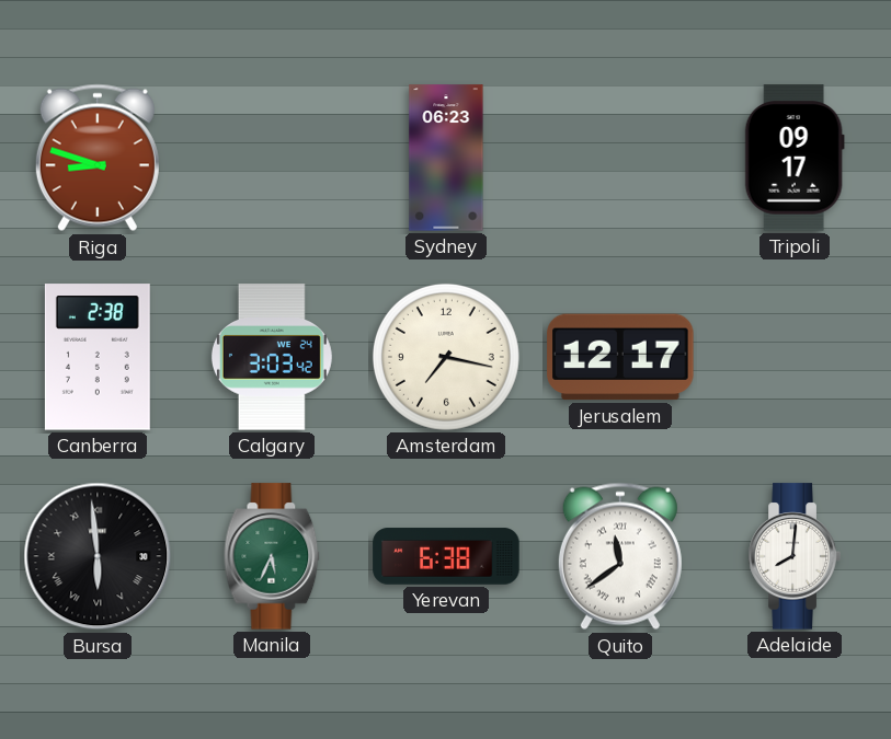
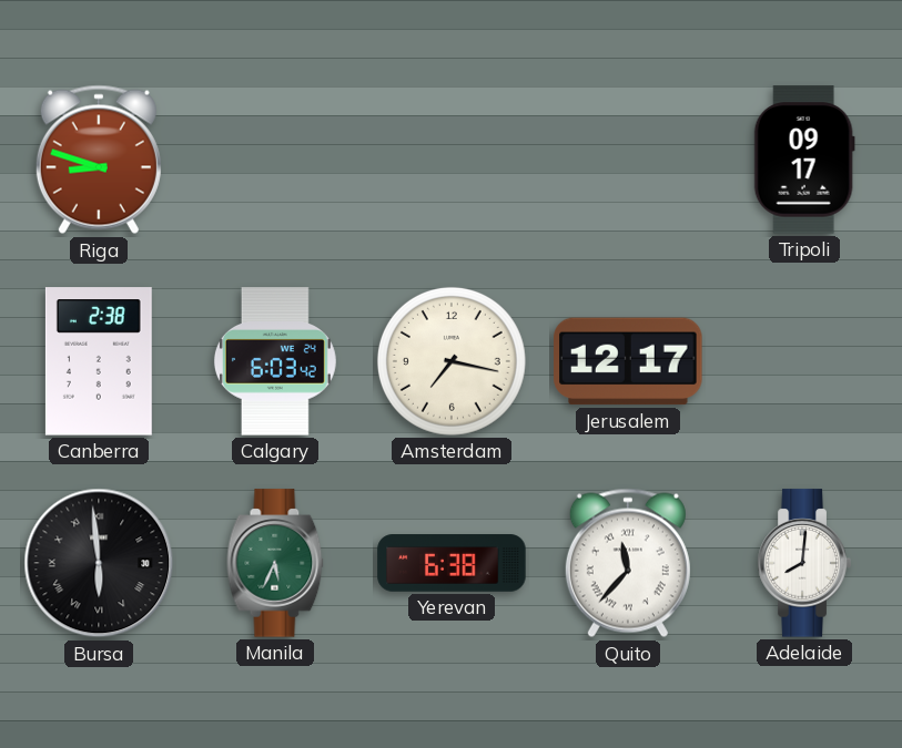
Sydney: 06:23 -> none (446, 158)
Calgary: 3:03 -> 6:03 (275, 361)
Quito: 11:39 -> 11:37 (628, 563)
